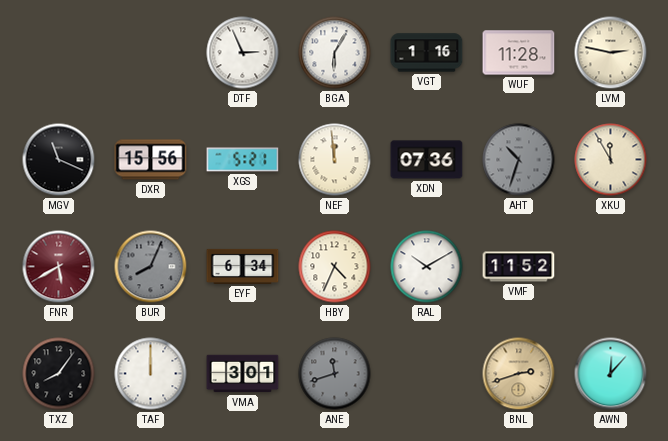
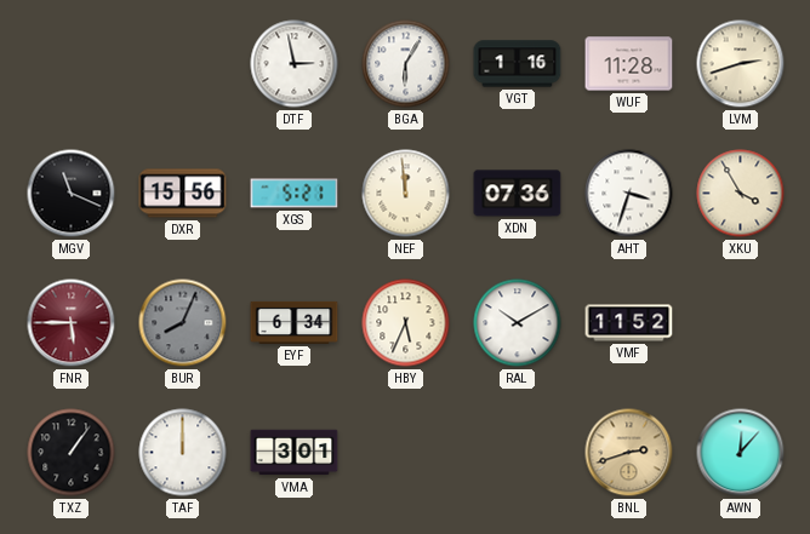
DTF: 2:56 -> 2:58 (295, 64)
LVM: 2:47 -> 2:42 (741, 64)
AHT: 10:33 -> 3:33 (629, 194)
AHT dial: grey -> white (629, 194)
XKU: 11:55 -> 3:55 (741, 194)
FNR: 5:40 -> 5:45 (72, 323)
HBY: 4:34 -> 5:34 (406, 323)
TXZ: 8:06 -> 1:06 (72, 453)
ANE: 11:42 -> none (335, 374)
